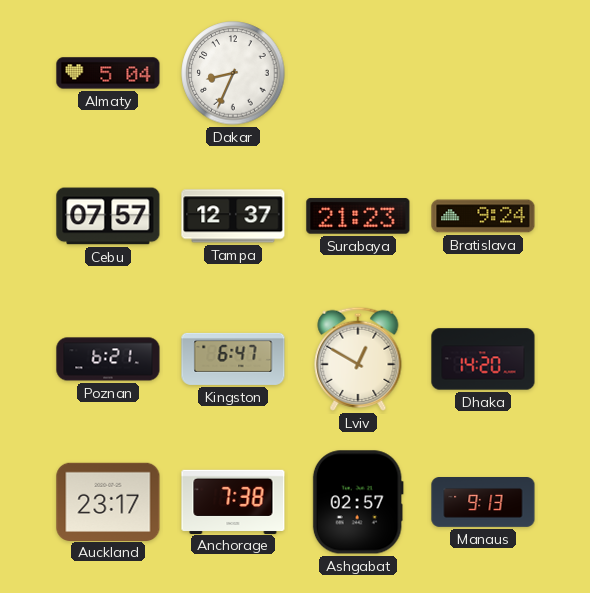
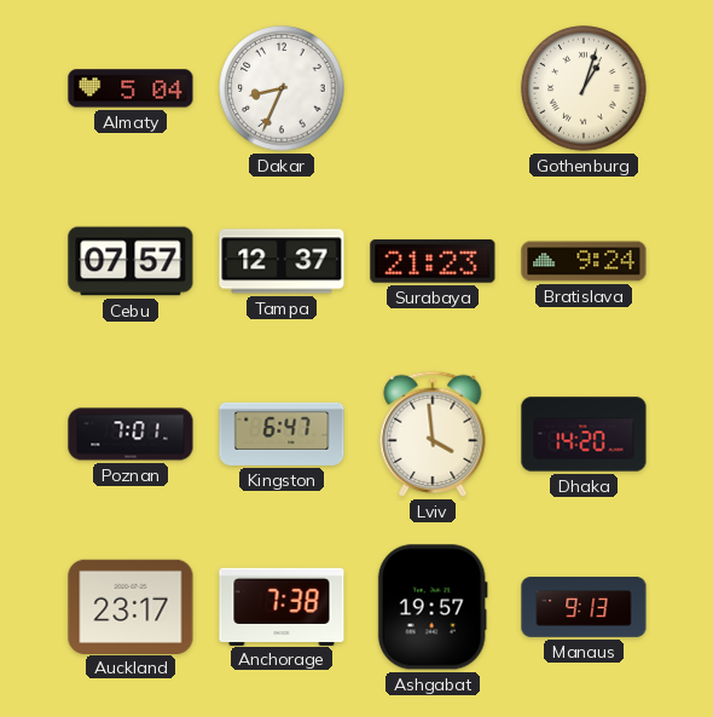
Gothenburg: none -> 1:03 (584, 88)
Poznan: 6:21 -> 7:01 (131, 434)
Lviv: 12:50 -> 3:59 (433, 434)
Ashgabat: 02:57 -> 19:57 (433, 607)
